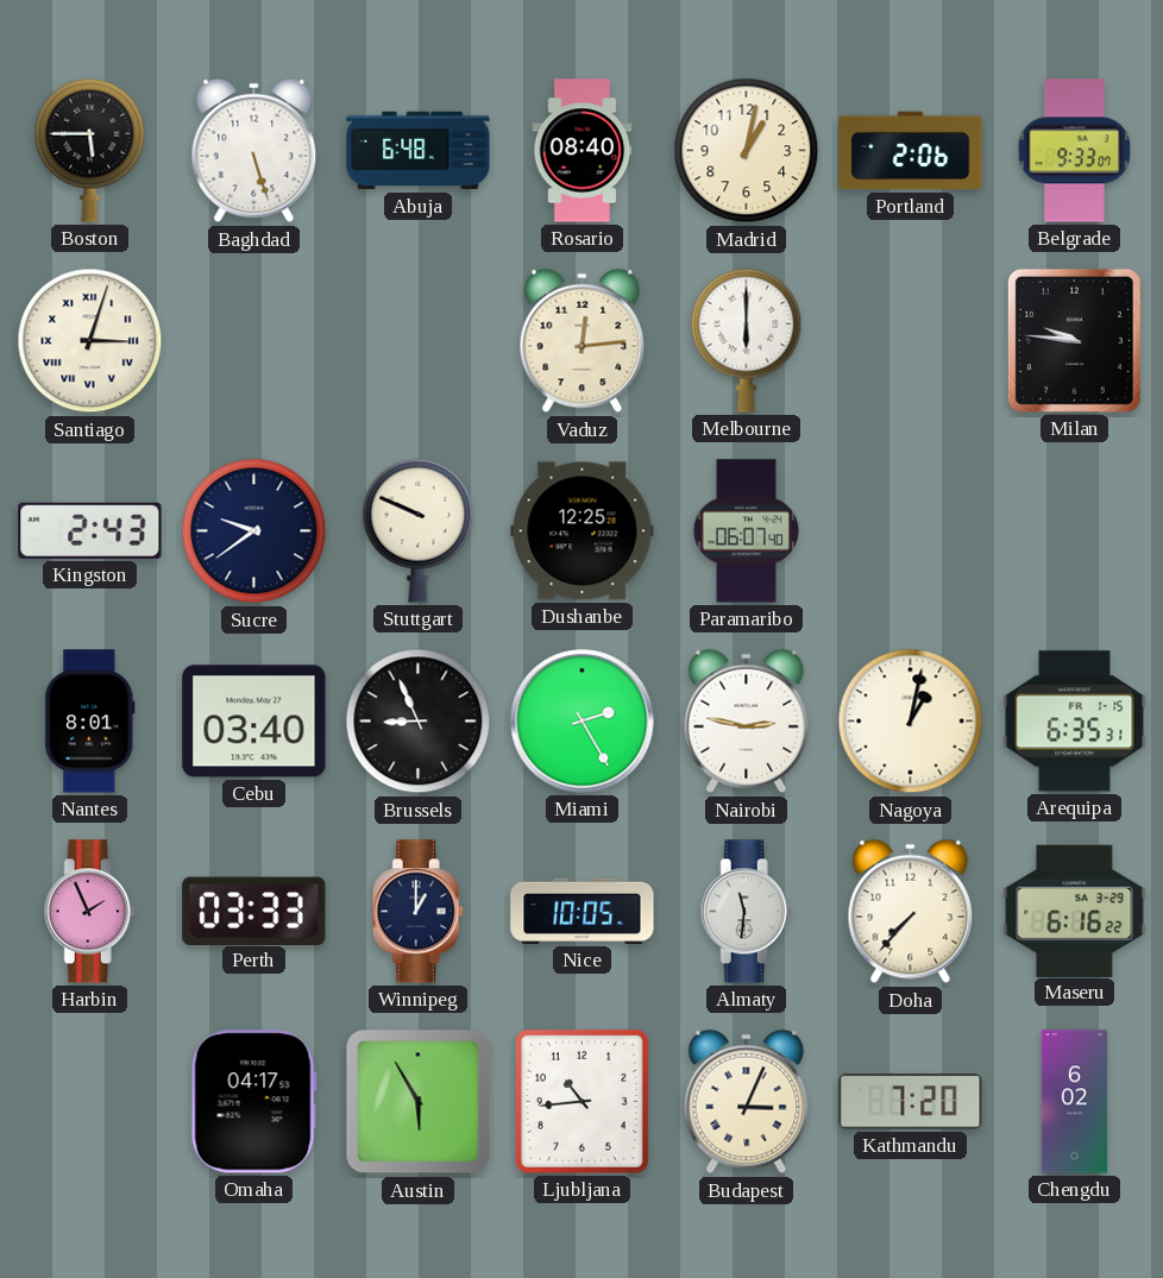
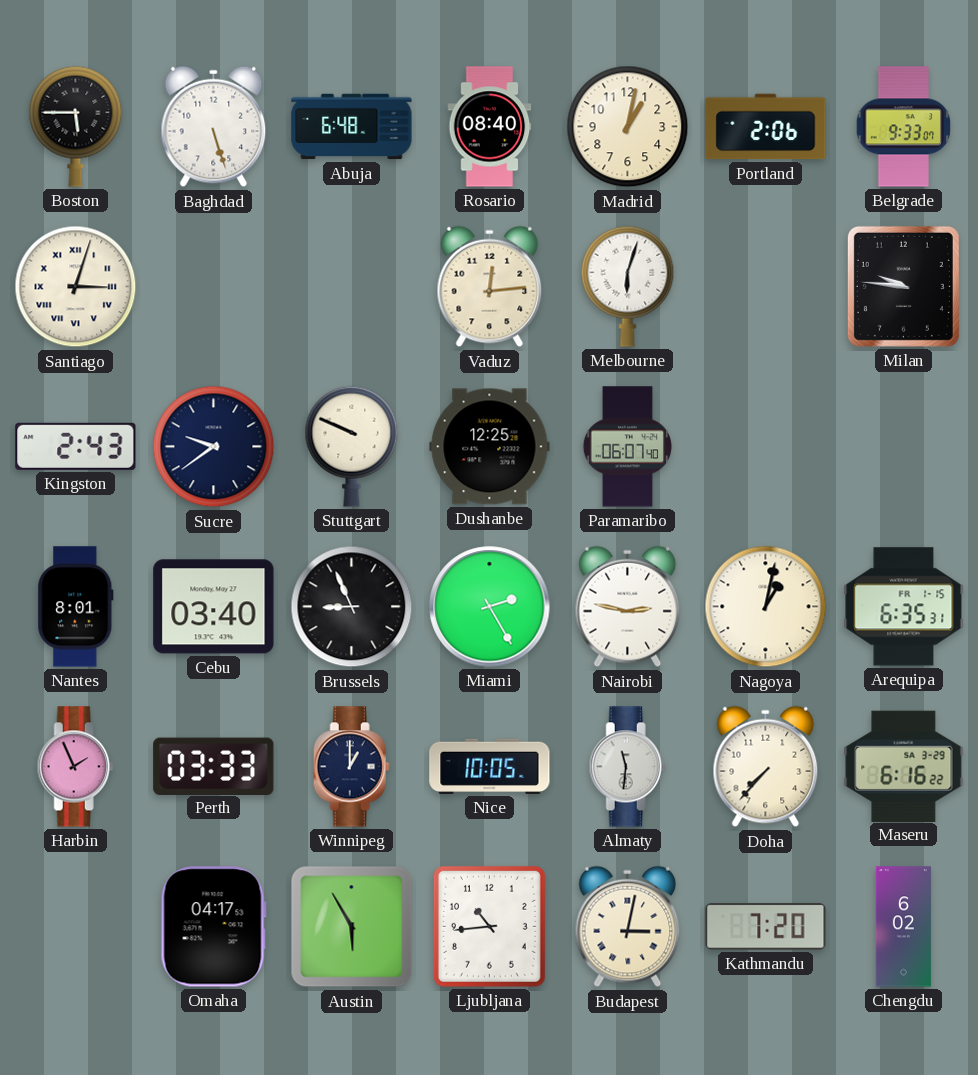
Melbourne: 6:00 -> 6:03 (628, 286)
Budapest: 3:04 -> 3:02 (628, 927)
